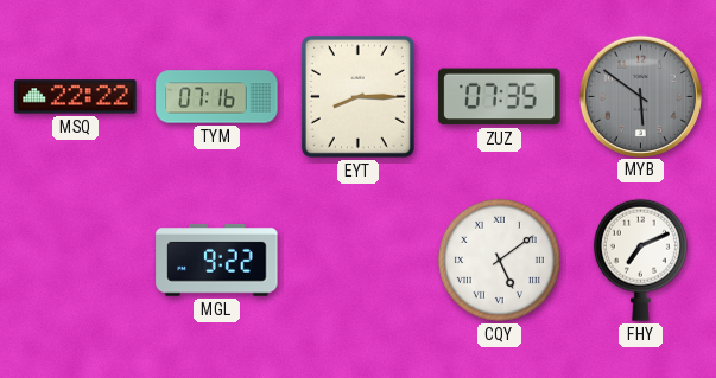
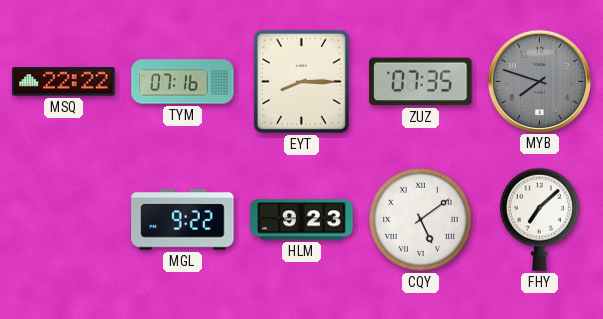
MYB: 5:51 -> 7:48 (539, 81)
HLM: none -> 9:23 (302, 220)
FHY: 7:11 -> 7:08 (539, 219)
